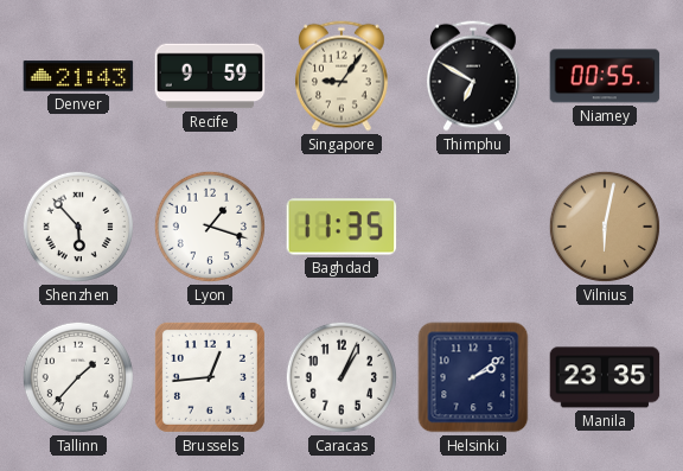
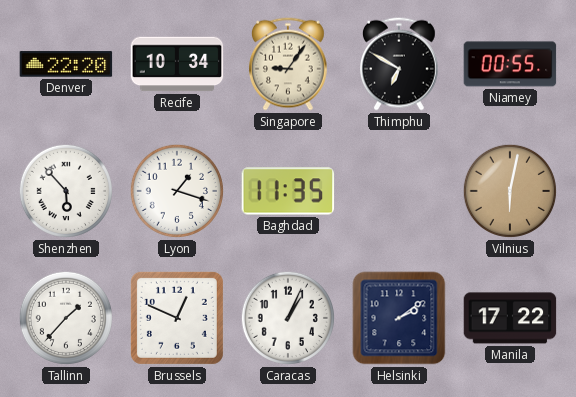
Denver: 21:43 -> 22:20 (66, 64)
Recife: 9:59 -> 10:34 (177, 64)
Brussels: 12:44 -> 12:49 (177, 318)
Manila: 23:35 -> 17:22 (510, 318)
